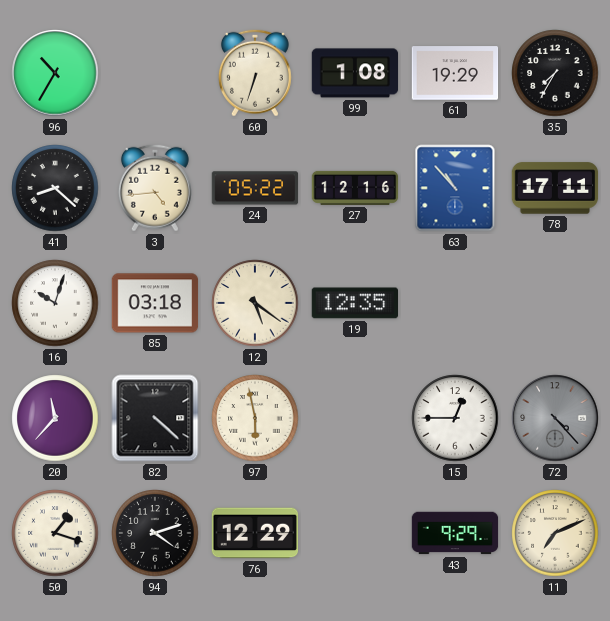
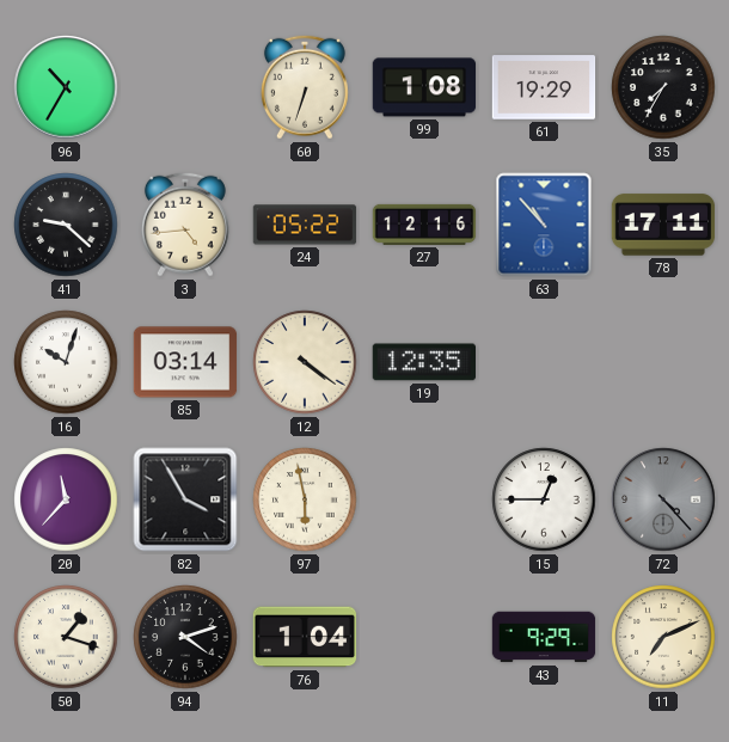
41: 8:22 -> 9:22 (66, 225)
85: 03:18 -> 03:14 (185, 362)
12: 5:21 -> 4:21 (305, 362)
82: 4:22 -> 3:55 (185, 499)
76: 12:29 -> 1:04 (305, 637)
